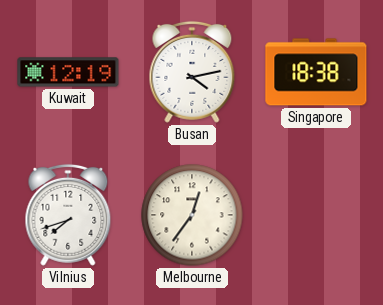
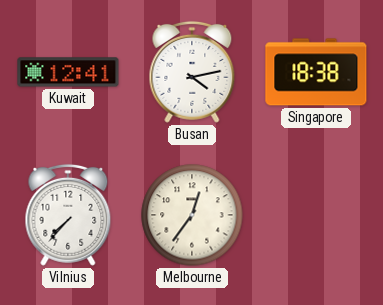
Kuwait: 12:19 -> 12:41 (68, 72)
Vilnius: 7:42 -> 7:37 (68, 215)
